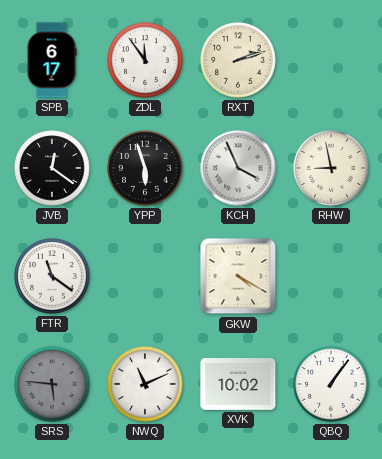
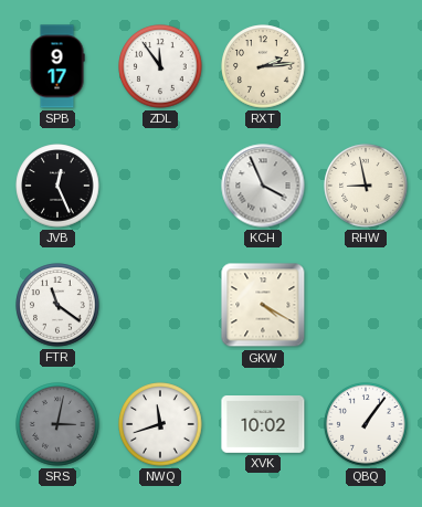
SPB: 6:17 -> 9:17 (57, 66)
RXT: 2:12 -> 2:14 (263, 66)
JVB: 12:21 -> 12:26 (57, 186)
YPP: 5:57 -> none (145, 168)
SRS: 5:46 -> 3:02 (57, 424)
NWQ: 11:11 -> 11:42 (160, 424)
